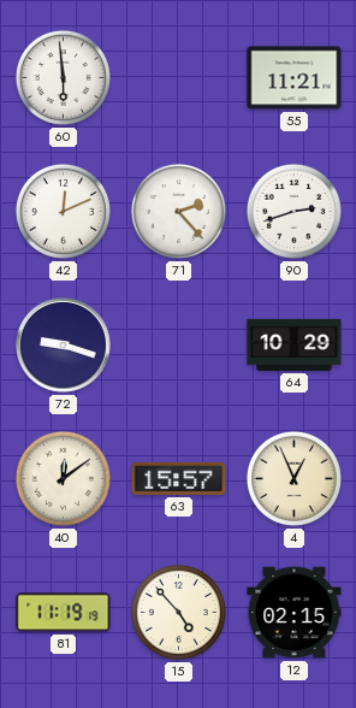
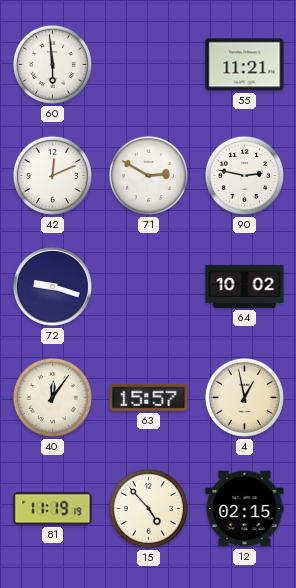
71: 2:23 -> 2:50 (148, 175)
90: 2:42 -> 2:47 (244, 175)
64: 10:29 -> 10:02 (245, 286)
40: 12:09 -> 12:06 (52, 397)
4: 12:56 -> 12:58 (244, 397)
